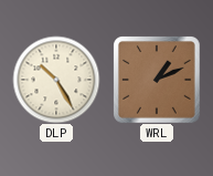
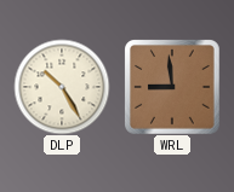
WRL: 1:11 -> 8:59 (172, 87)
